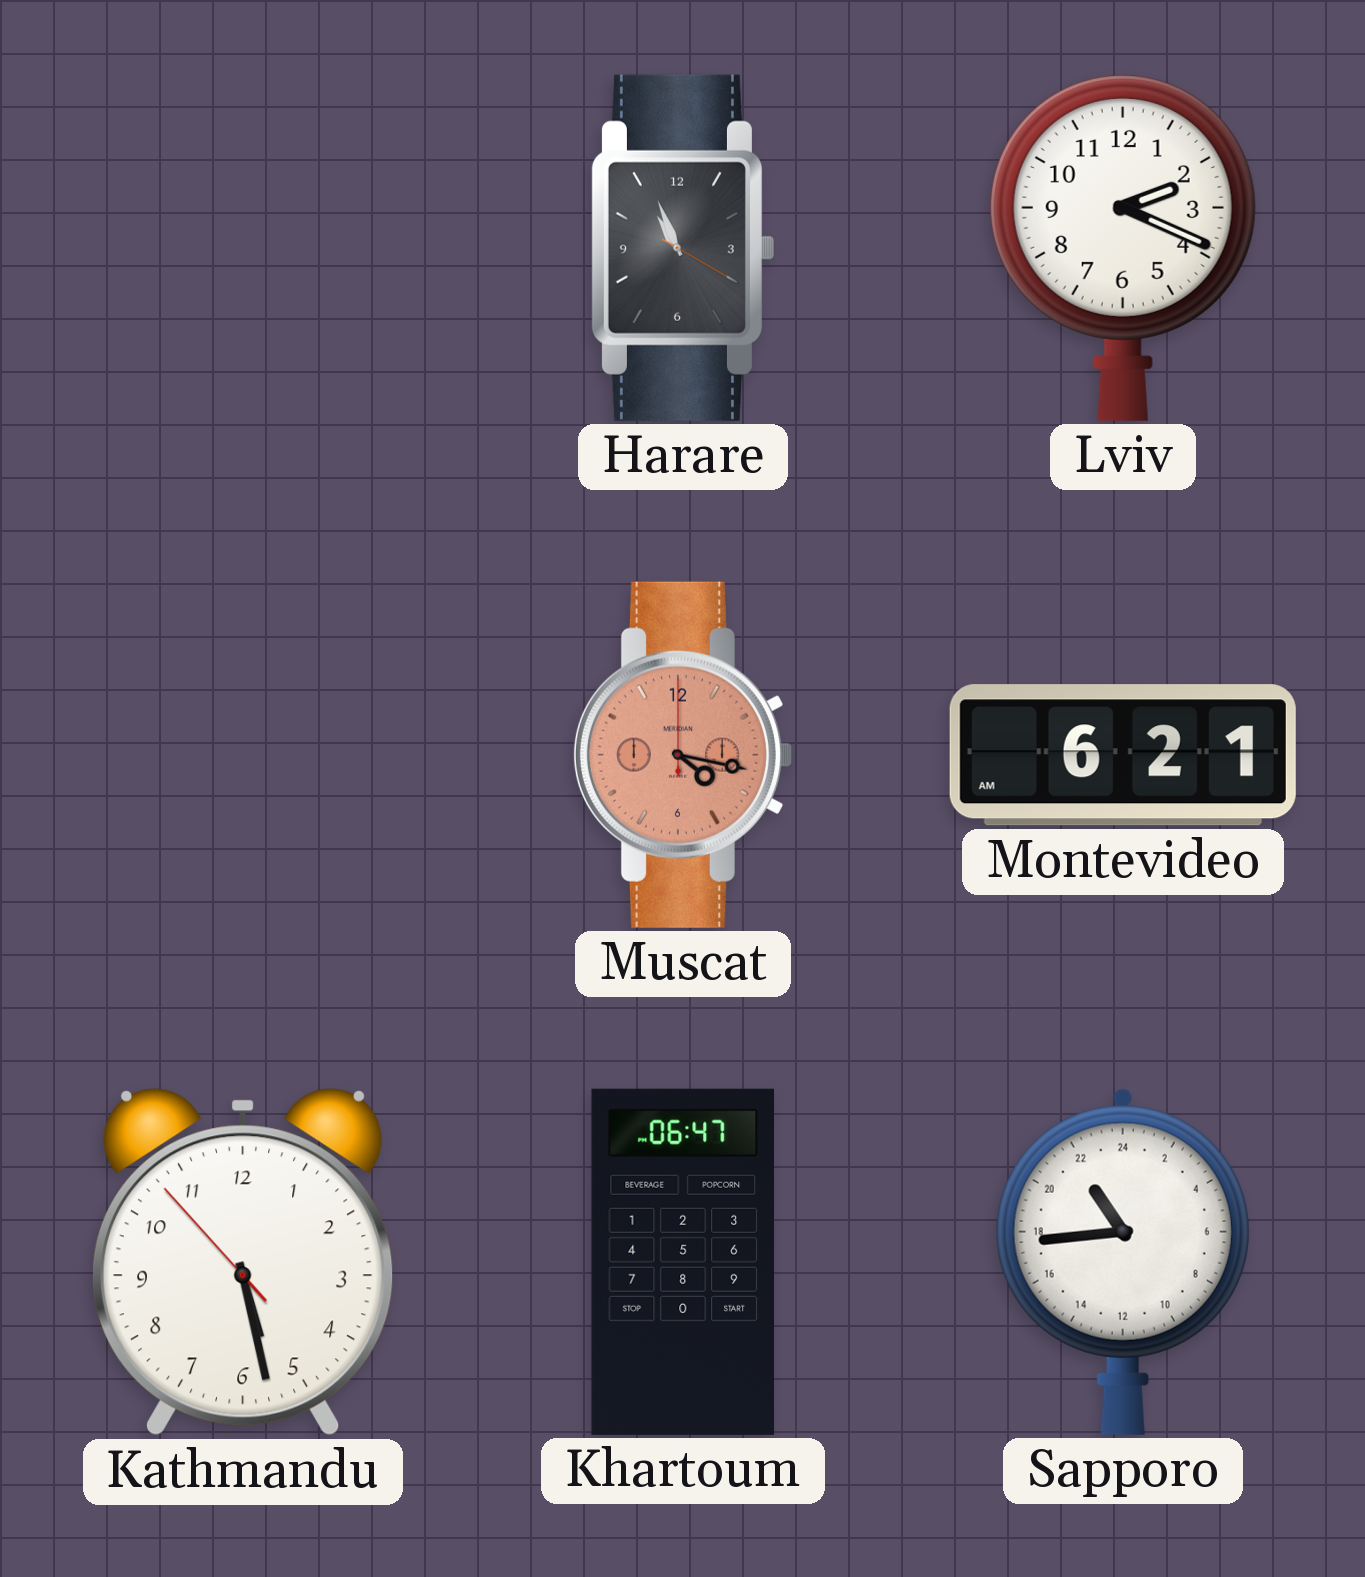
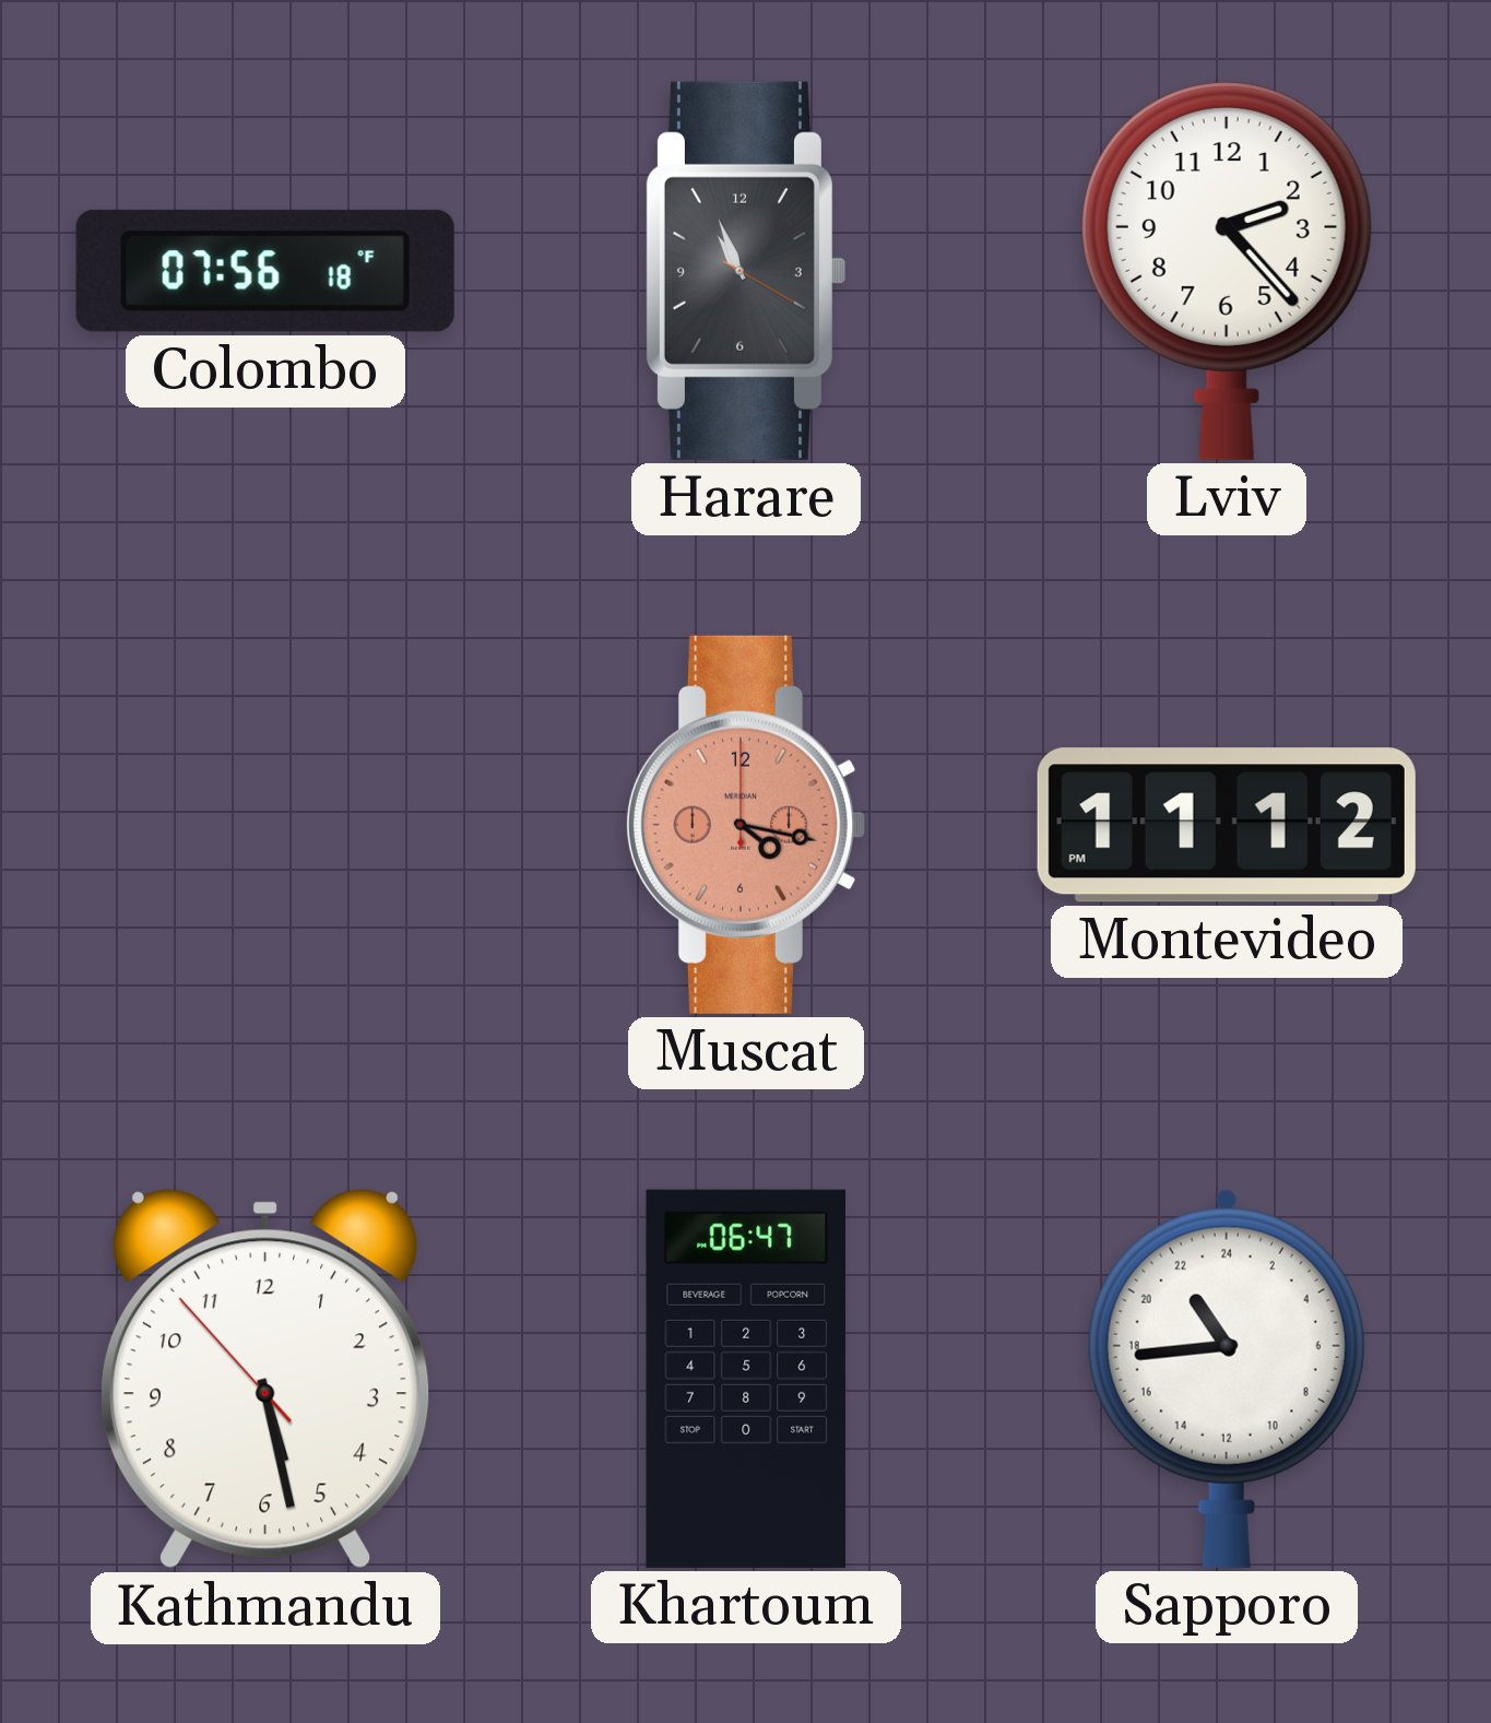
Colombo: none -> 07:56 (265, 271)
Lviv: 2:19 -> 2:23 (1227, 271)
Montevideo: 6:21 -> 11:12 (1227, 825)
